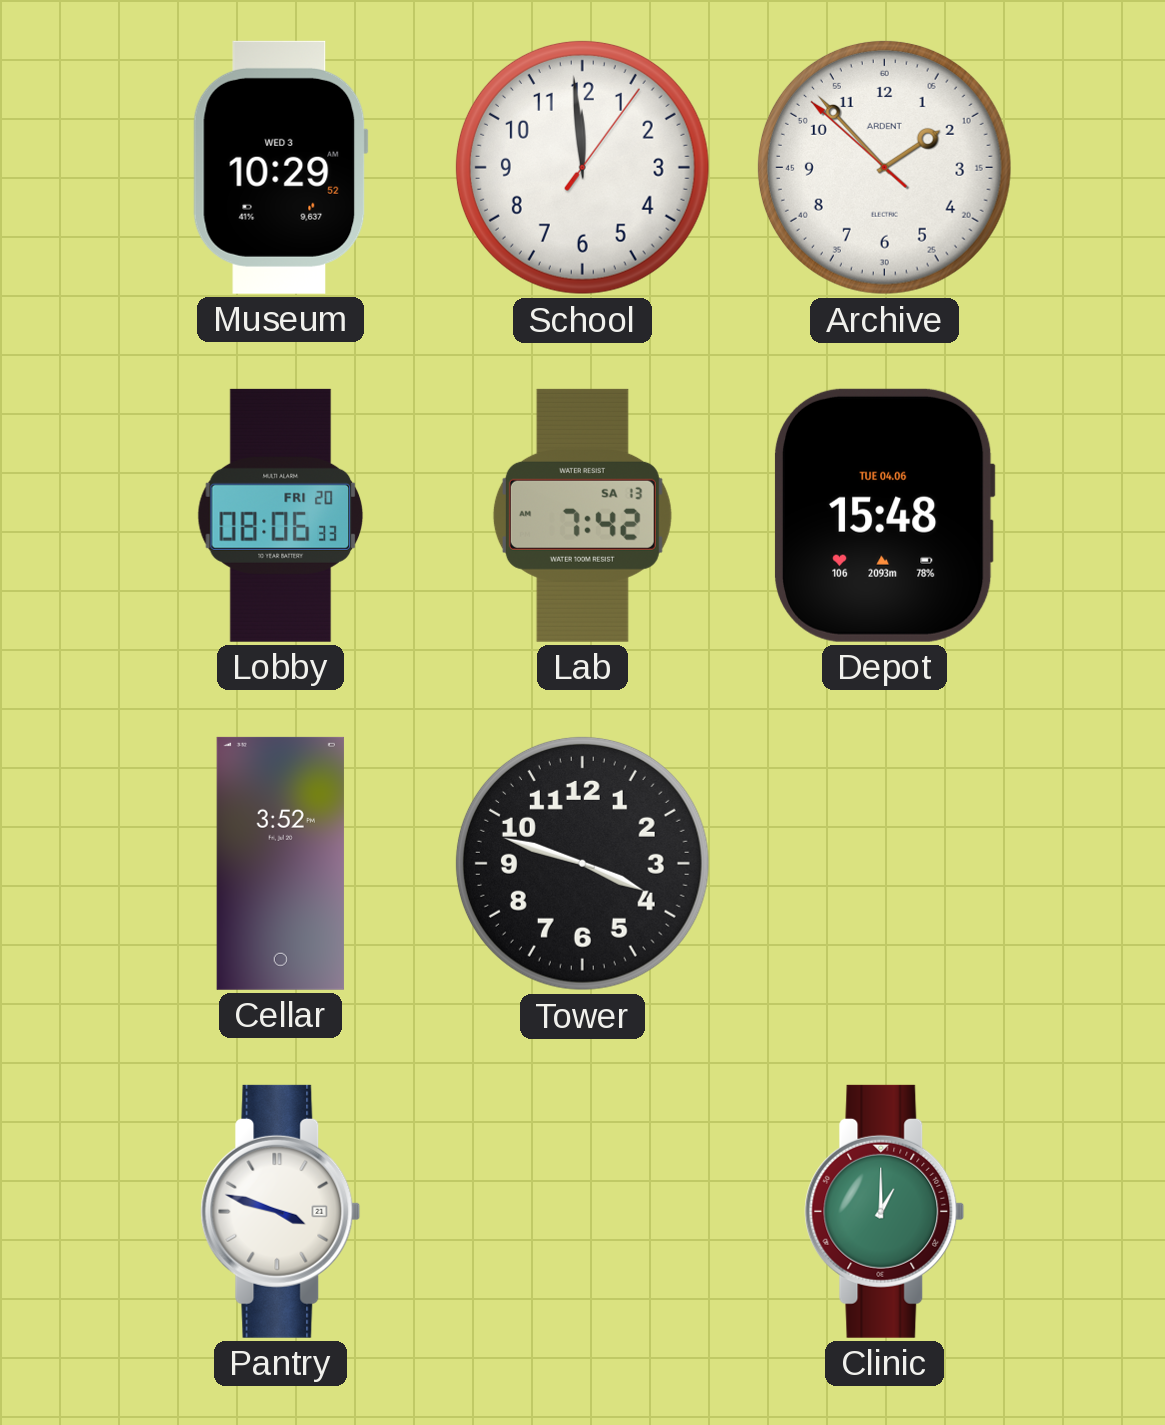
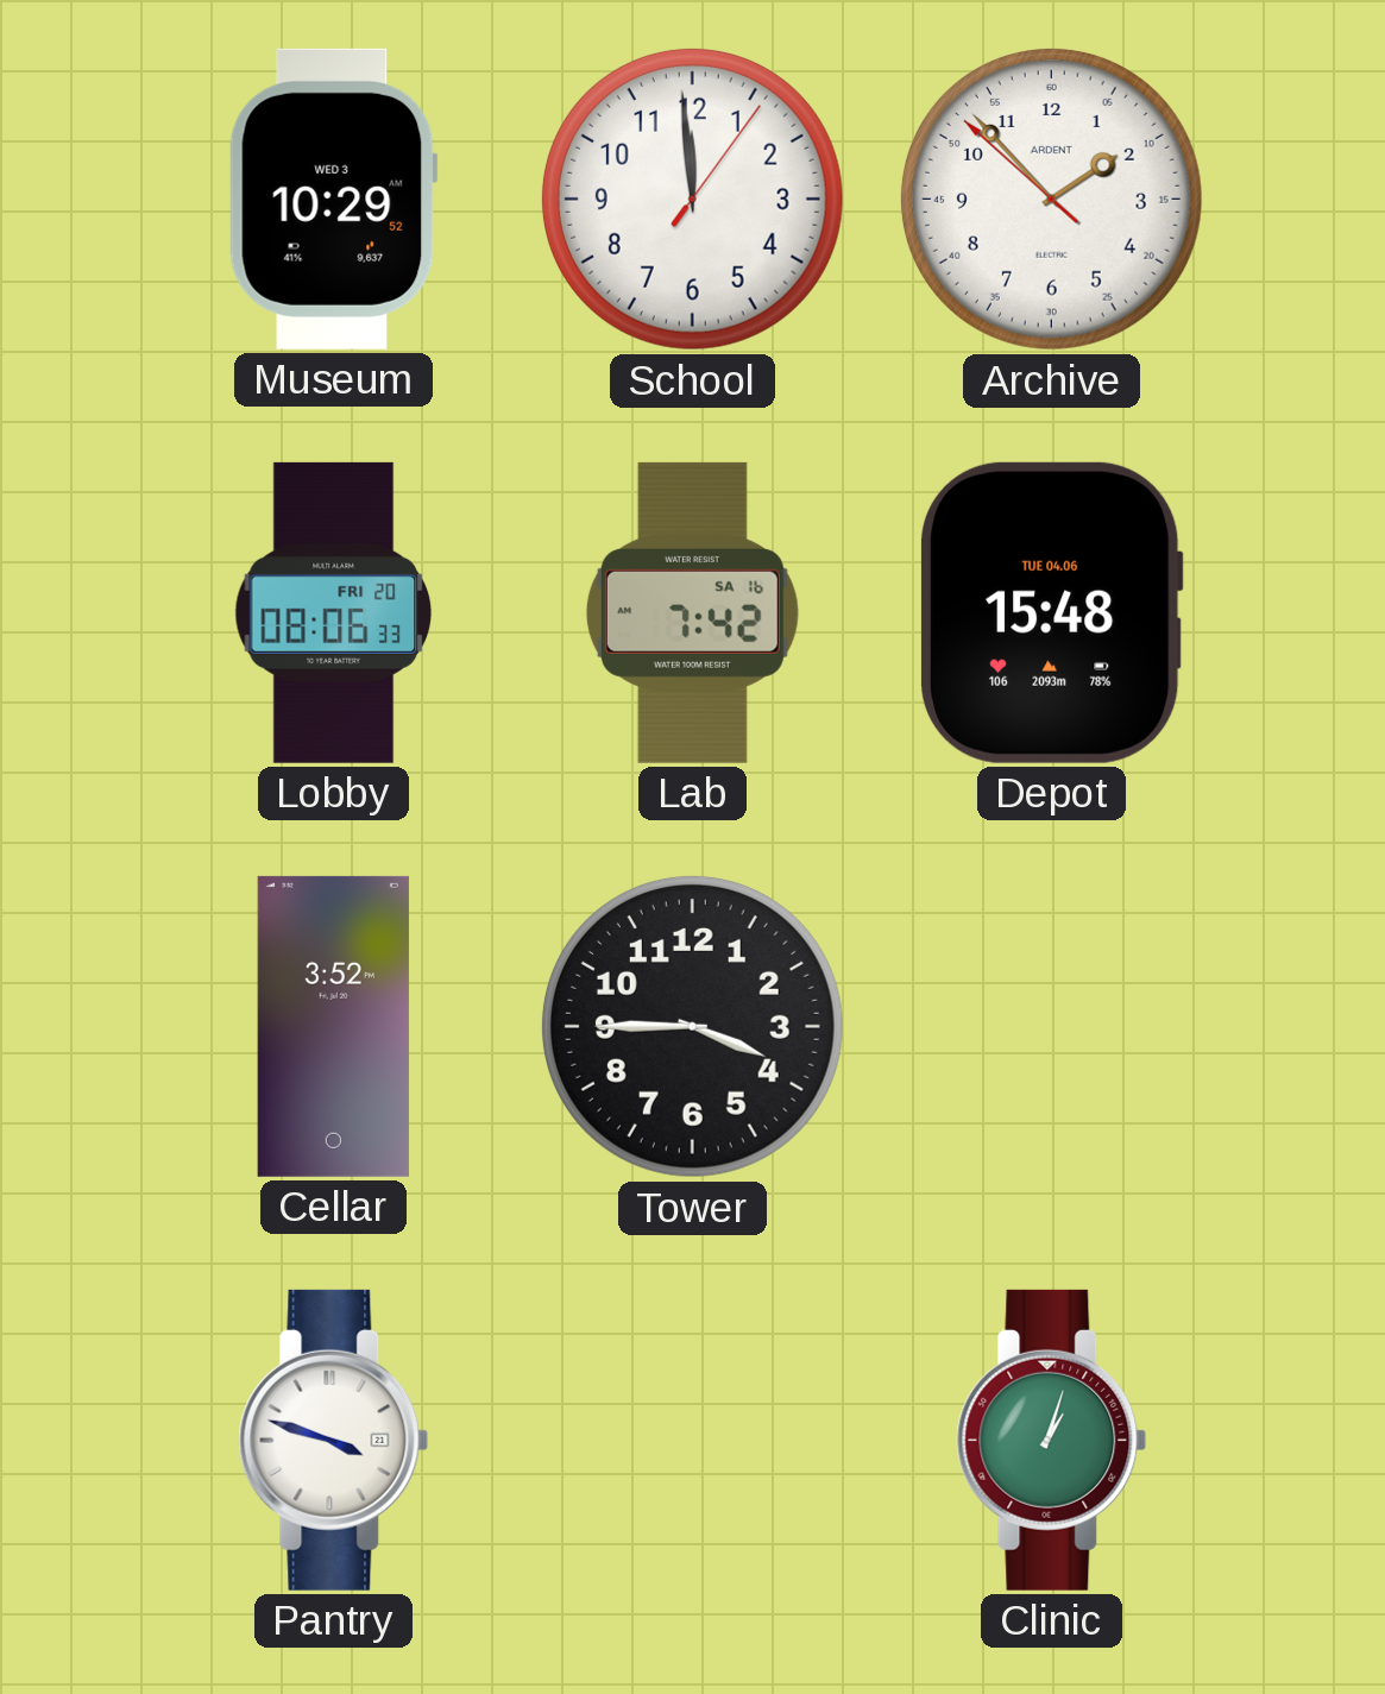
Lab date: SA 13 -> SA 16 (692, 612)
Tower: 3:48 -> 3:45 (692, 1026)
Clinic: 1:00 -> 1:03 (1052, 1440)
